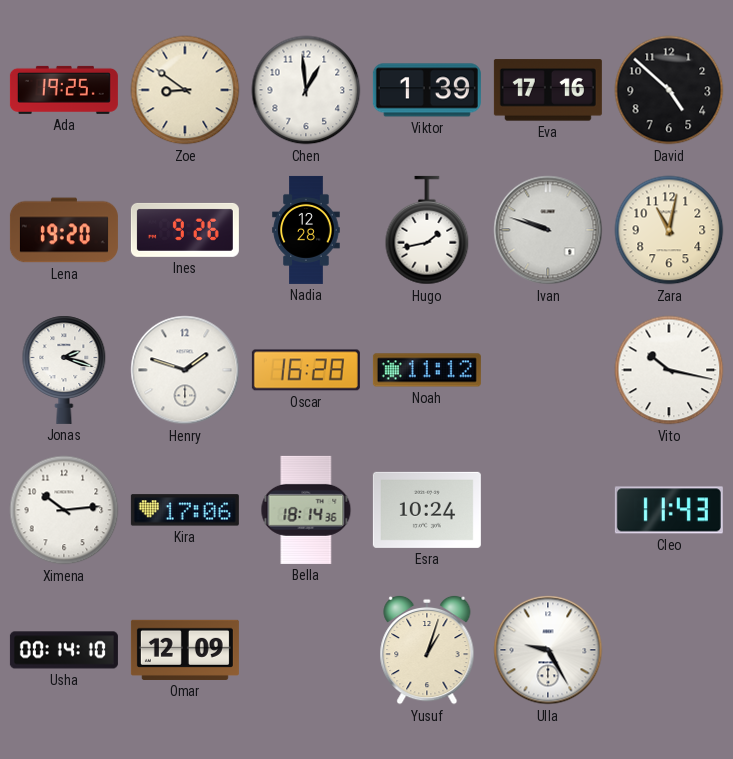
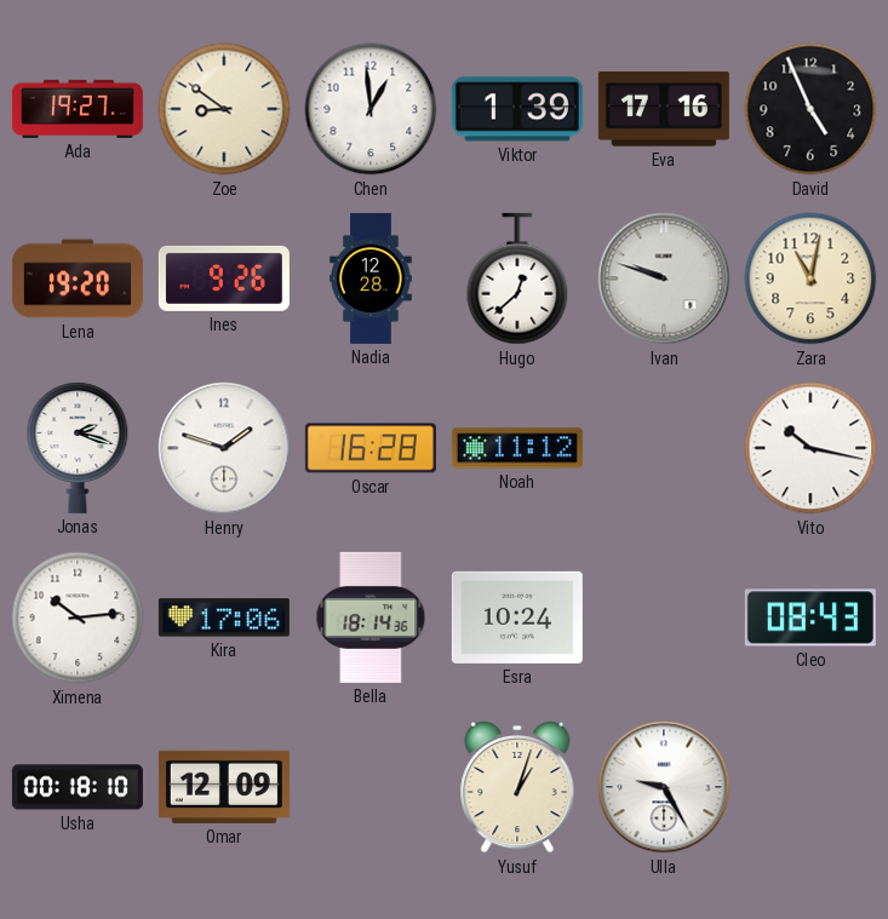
Ada: 19:25 -> 19:27 (78, 109)
David: 4:52 -> 4:56 (810, 109)
Hugo: 1:43 -> 12:38 (517, 278)
Cleo: 11:43 -> 08:43 (810, 618)
Usha: 00:14 -> 00:18 (78, 787)
